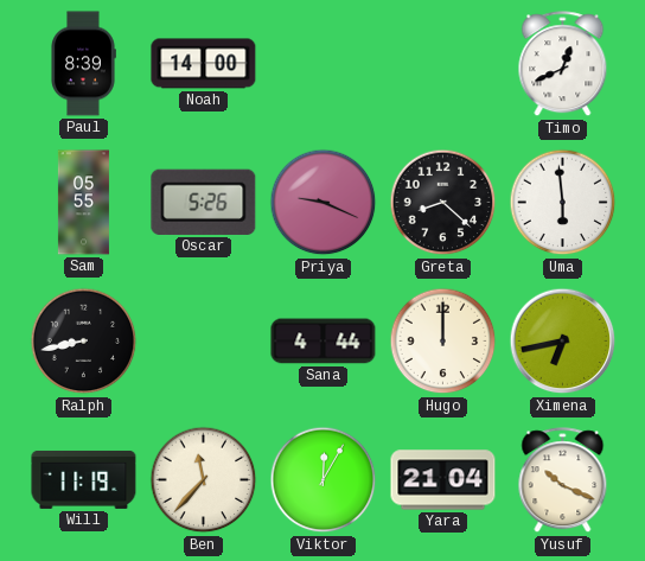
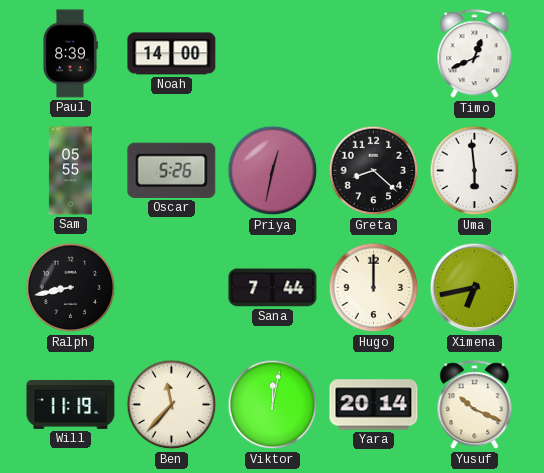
Priya: 9:19 -> 12:32 (273, 171)
Sana: 4:44 -> 7:44 (273, 288)
Viktor: 12:05 -> 12:02 (273, 405)
Yara: 21:04 -> 20:14 (374, 405)
